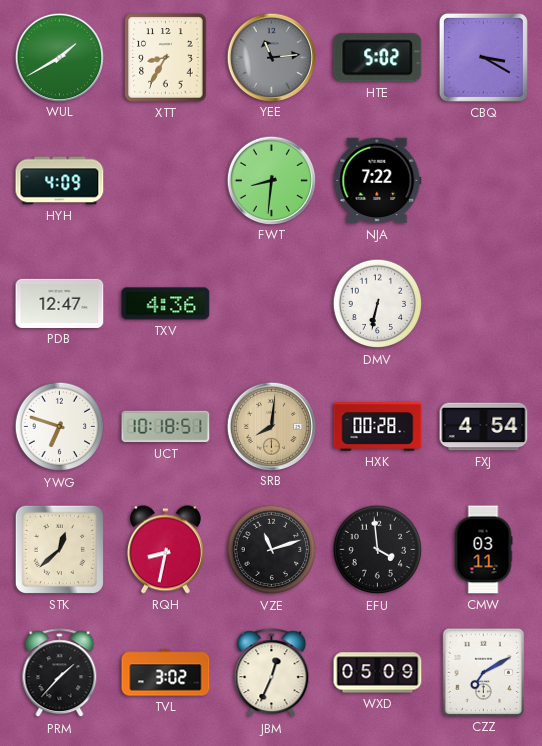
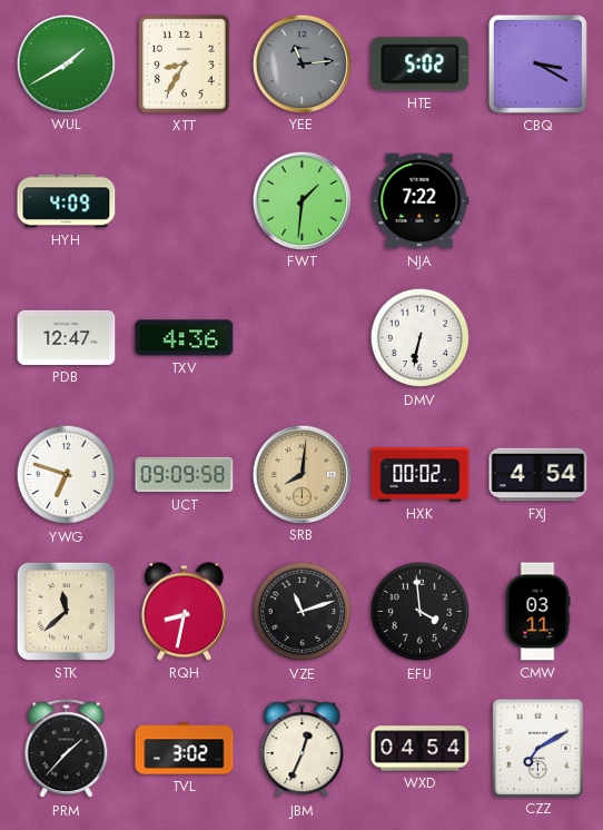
FWT: 8:31 -> 1:31 (301, 200)
UCT: 10:18 -> 09:09 (185, 475)
HXK: 00:28 -> 00:02 (421, 475)
STK: 12:38 -> 11:38 (66, 611)
WXD: 05:09 -> 04:54 (421, 749)
